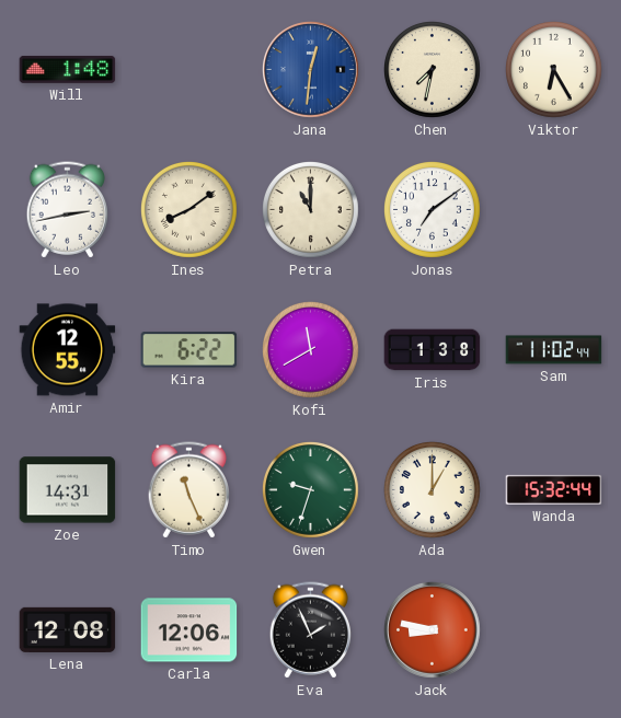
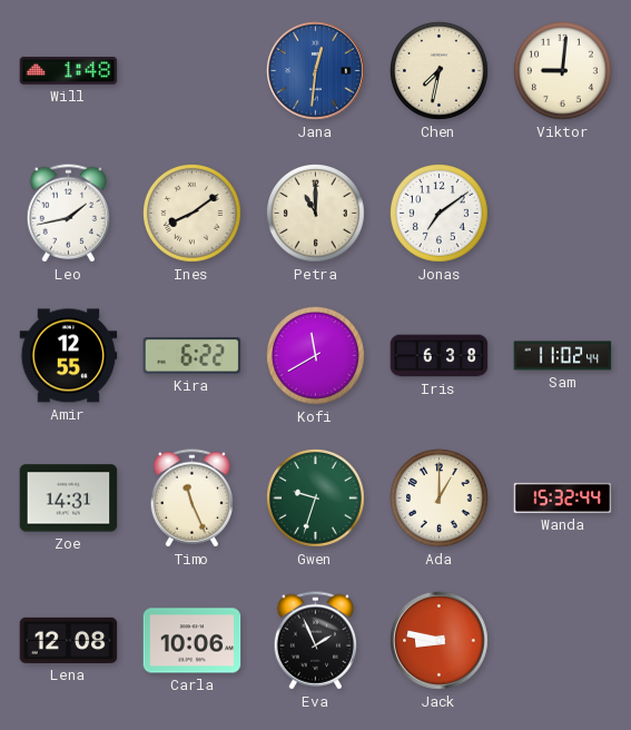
Viktor: 6:25 -> 9:01 (563, 71)
Leo: 2:43 -> 1:43 (68, 214)
Iris: 1:38 -> 6:38 (440, 356)
Carla: 12:06 -> 10:06 (193, 641)
